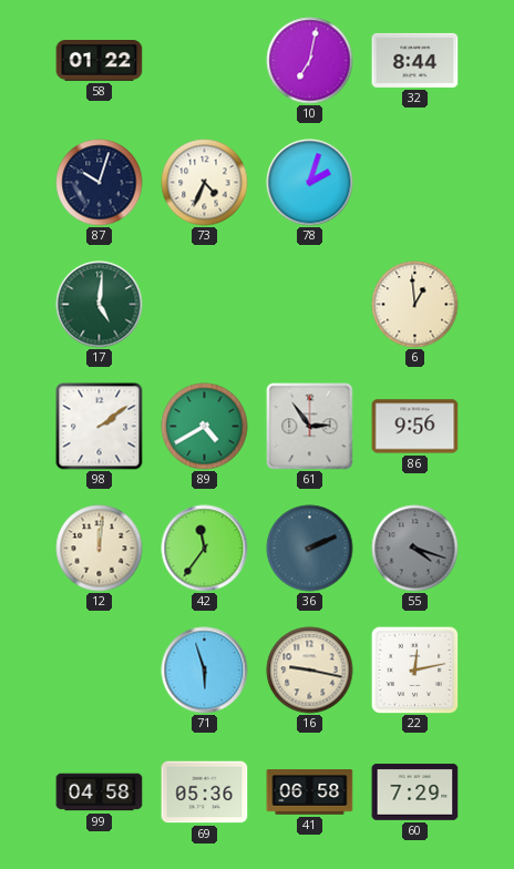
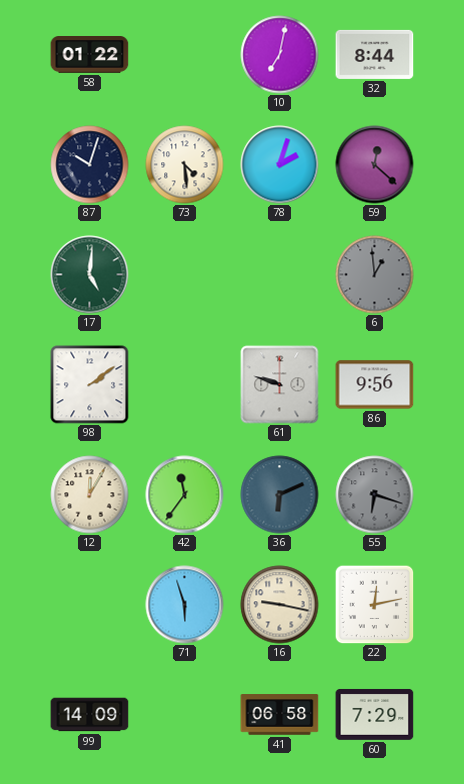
73: 4:34 -> 4:29 (185, 165)
59: none -> 12:22 (375, 165)
6 dial: cream -> grey (375, 275)
89: 4:40 -> none (205, 427)
61: 2:54 -> 9:48 (280, 385)
12: 12:01 -> 12:05 (90, 495)
36: 2:11 -> 6:11 (280, 495)
55: 4:18 -> 6:18 (375, 495)
99: 04:58 -> 14:09 (90, 715)
69: 05:36 -> none (205, 793)
